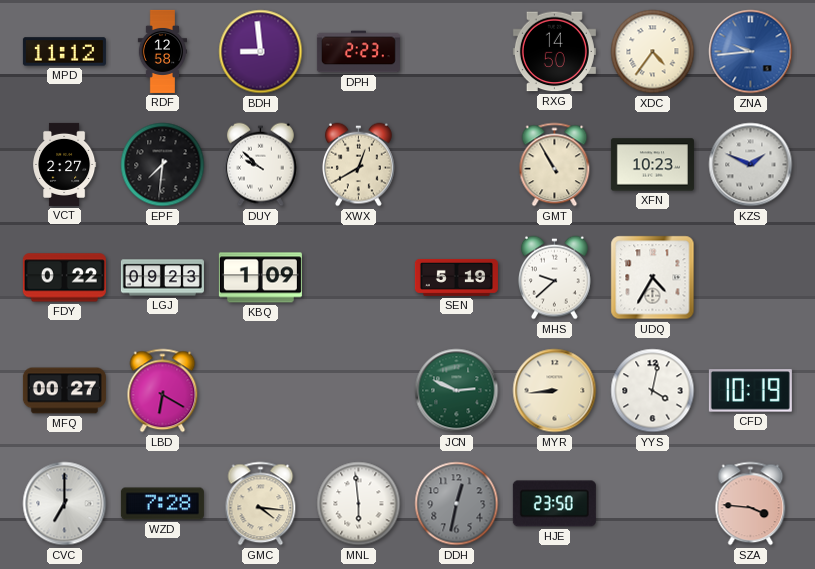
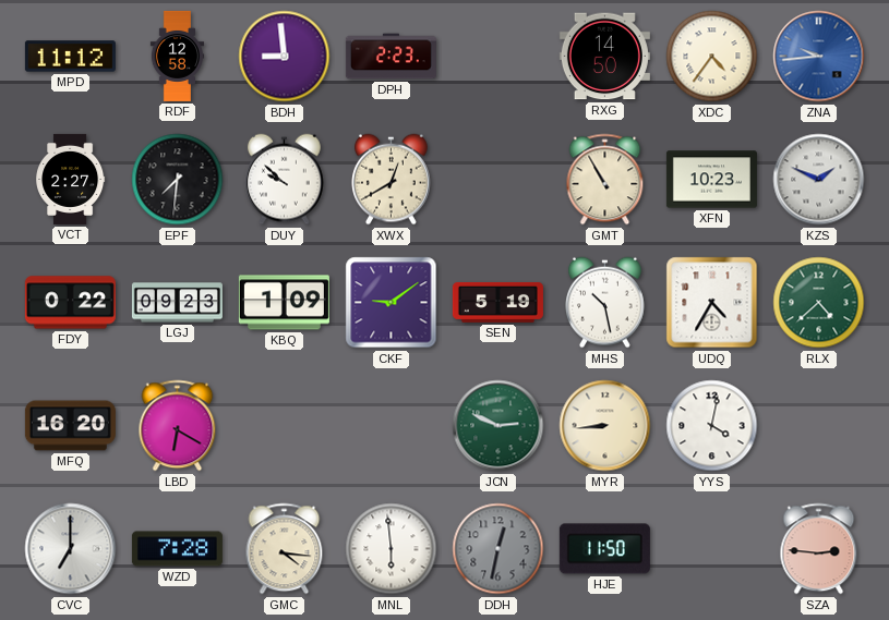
CKF: none -> 9:09 (392, 303)
MHS: 9:38 -> 10:28 (605, 303)
RLX: none -> 4:38 (819, 303)
MFQ: 00:27 -> 16:20 (70, 426)
CFD: 10:19 -> none (750, 391)
HJE: 23:50 -> 11:50 (604, 549)
SZA: 3:46 -> 2:46 (819, 549)
